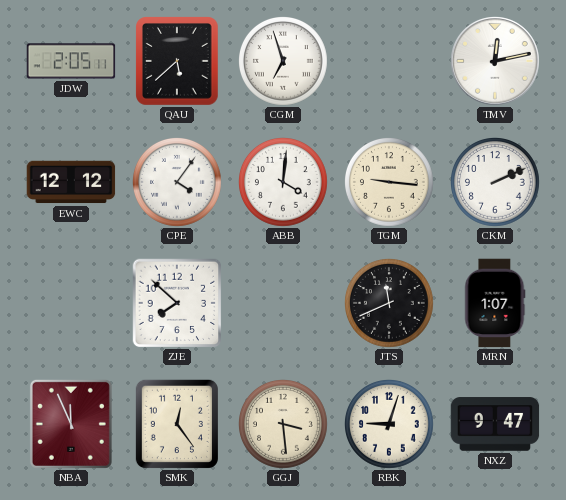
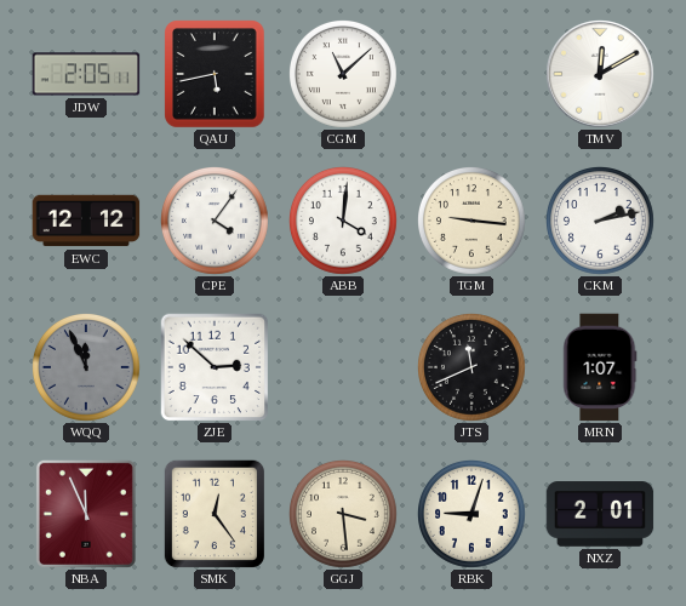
QAU: 5:38 -> 5:43 (215, 74)
CGM: 6:57 -> 11:08 (344, 75)
TMV: 12:13 -> 12:10 (601, 75)
CKM: 2:11 -> 2:13 (601, 222)
WQQ: none -> 11:56 (87, 368)
ZJE: 7:52 -> 2:52 (215, 367)
NXZ: 9:47 -> 2:01 (600, 514)
